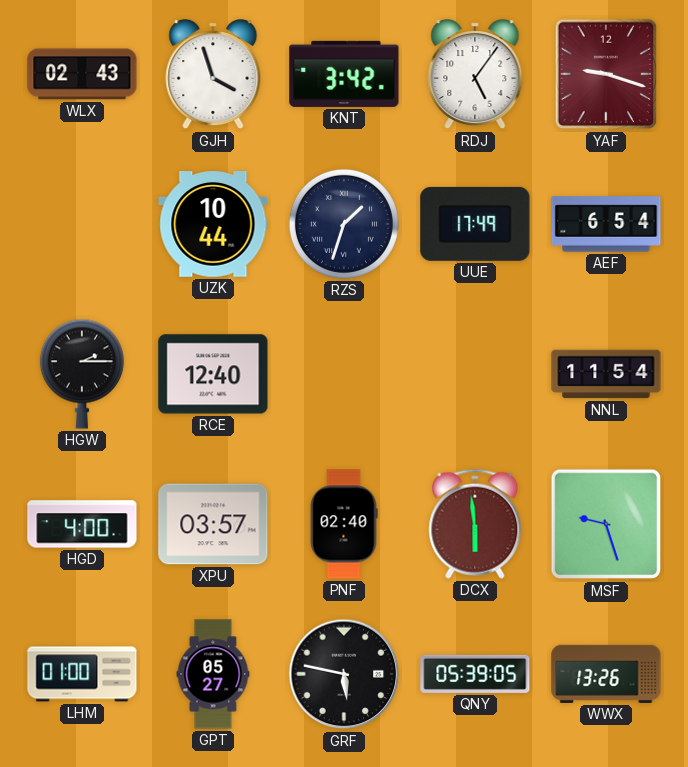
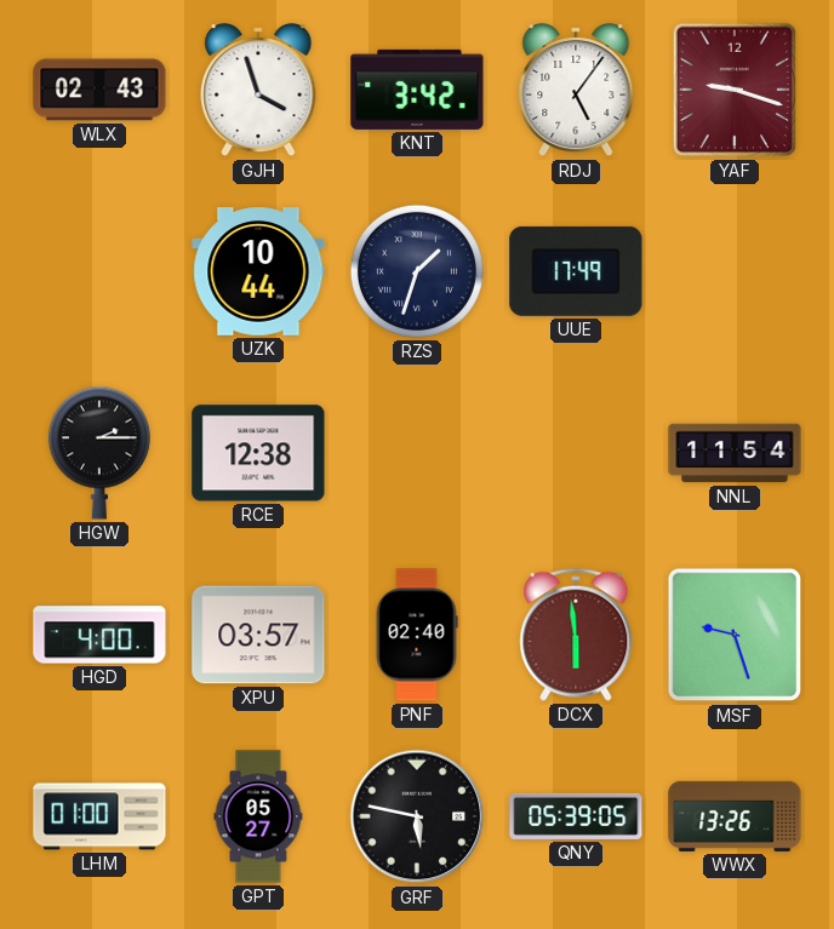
AEF: 6:54 -> none (606, 224)
RCE: 12:40 -> 12:38 (258, 453)
